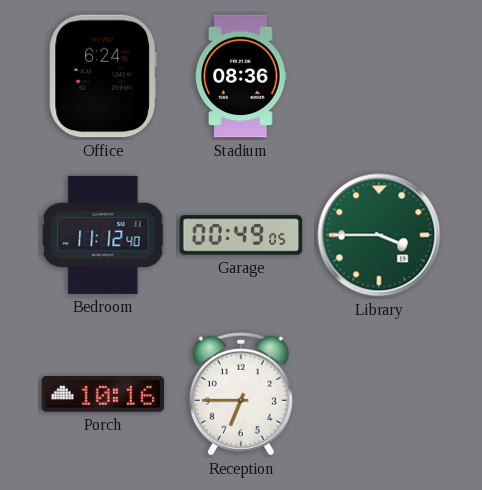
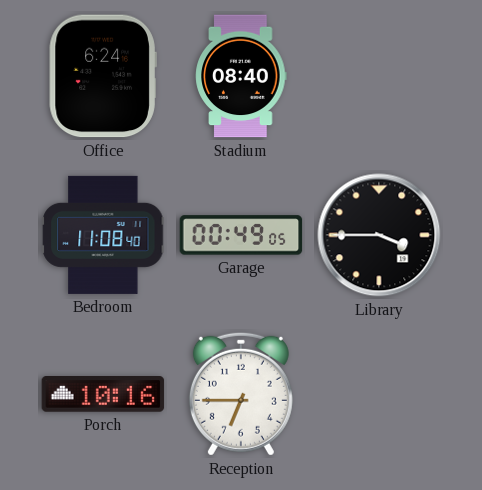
Stadium: 08:36 -> 08:40 (241, 76)
Bedroom: 11:12 -> 11:08 (103, 235)
Library dial: green -> black (379, 235)
